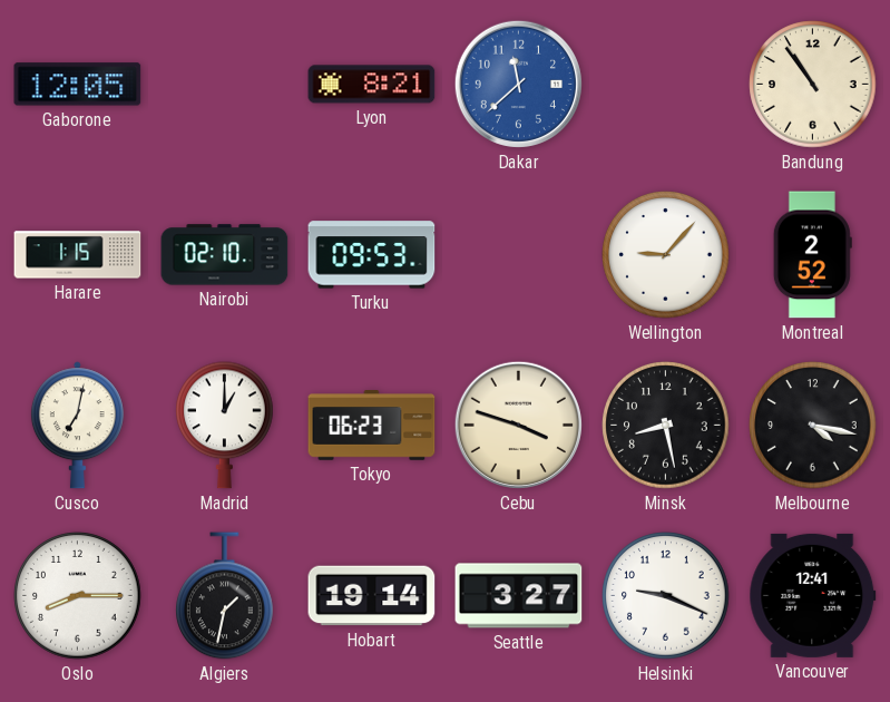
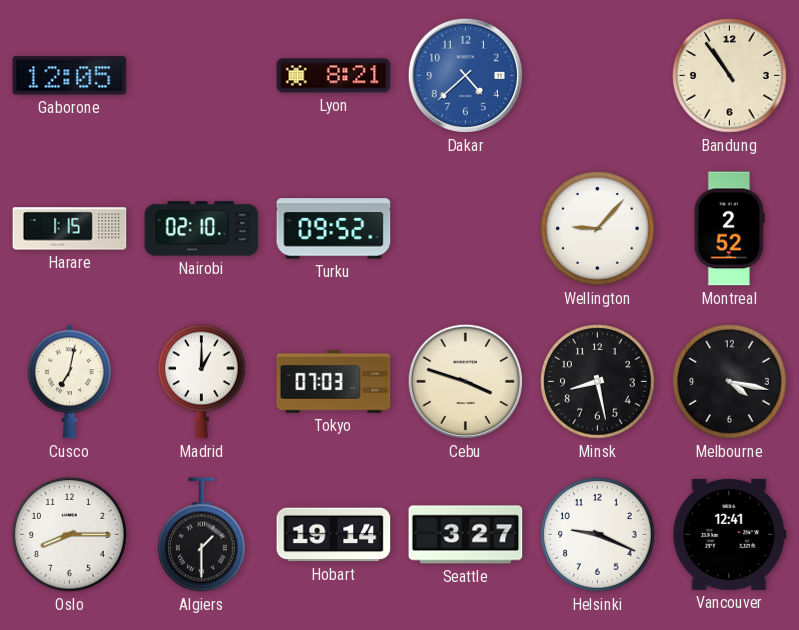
Dakar: 11:38 -> 4:38 (465, 75)
Turku: 09:53 -> 09:52 (334, 229)
Tokyo: 06:23 -> 07:03 (334, 382)
Algiers: 1:32 -> 1:30 (202, 535)
